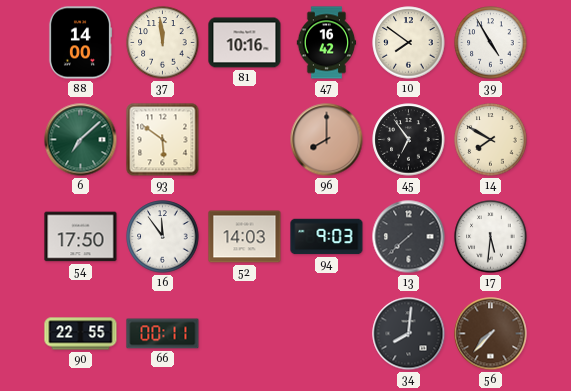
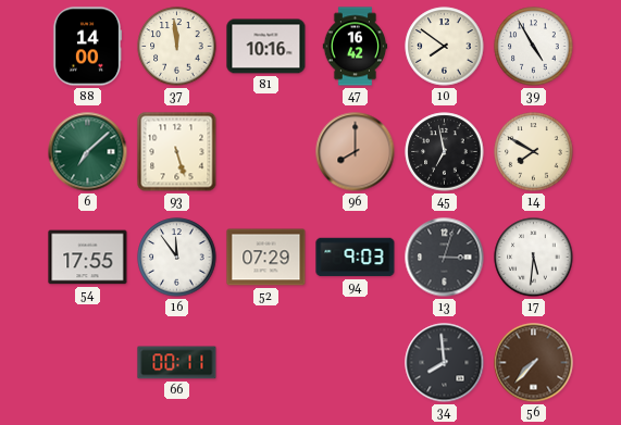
93: 5:51 -> 5:27 (177, 152)
45: 6:54 -> 6:58 (445, 152)
54: 17:50 -> 17:55 (88, 258)
52: 14:03 -> 07:29 (266, 258)
13: 7:38 -> 3:03 (445, 258)
90: 22:55 -> none (81, 334)
34: 8:01 -> 7:59 (445, 363)
